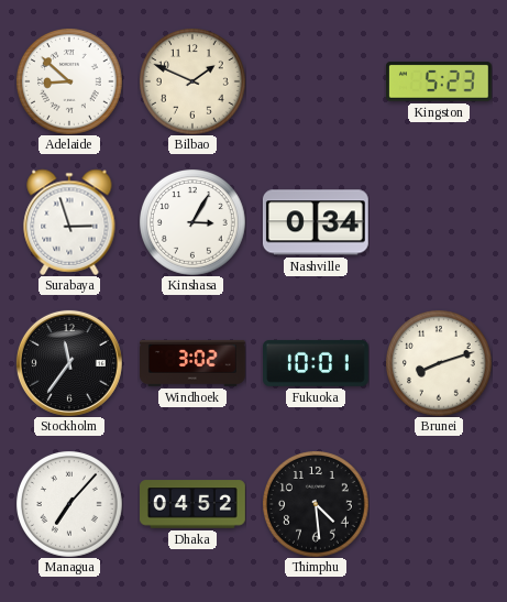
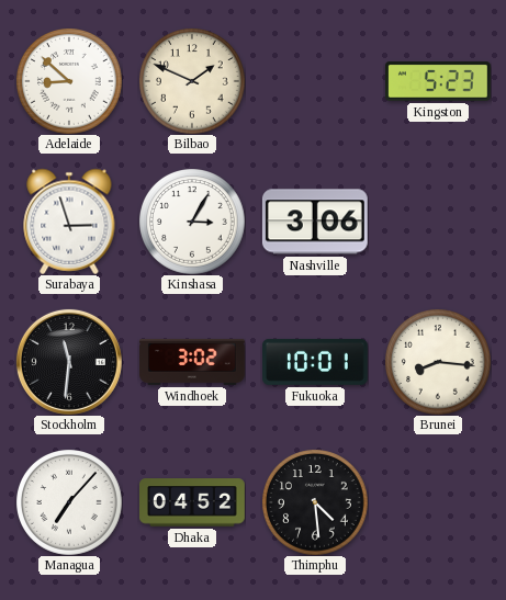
Nashville: 0:34 -> 3:06 (315, 222)
Stockholm: 11:36 -> 11:31 (69, 362)
Brunei: 8:12 -> 8:16 (438, 362)
